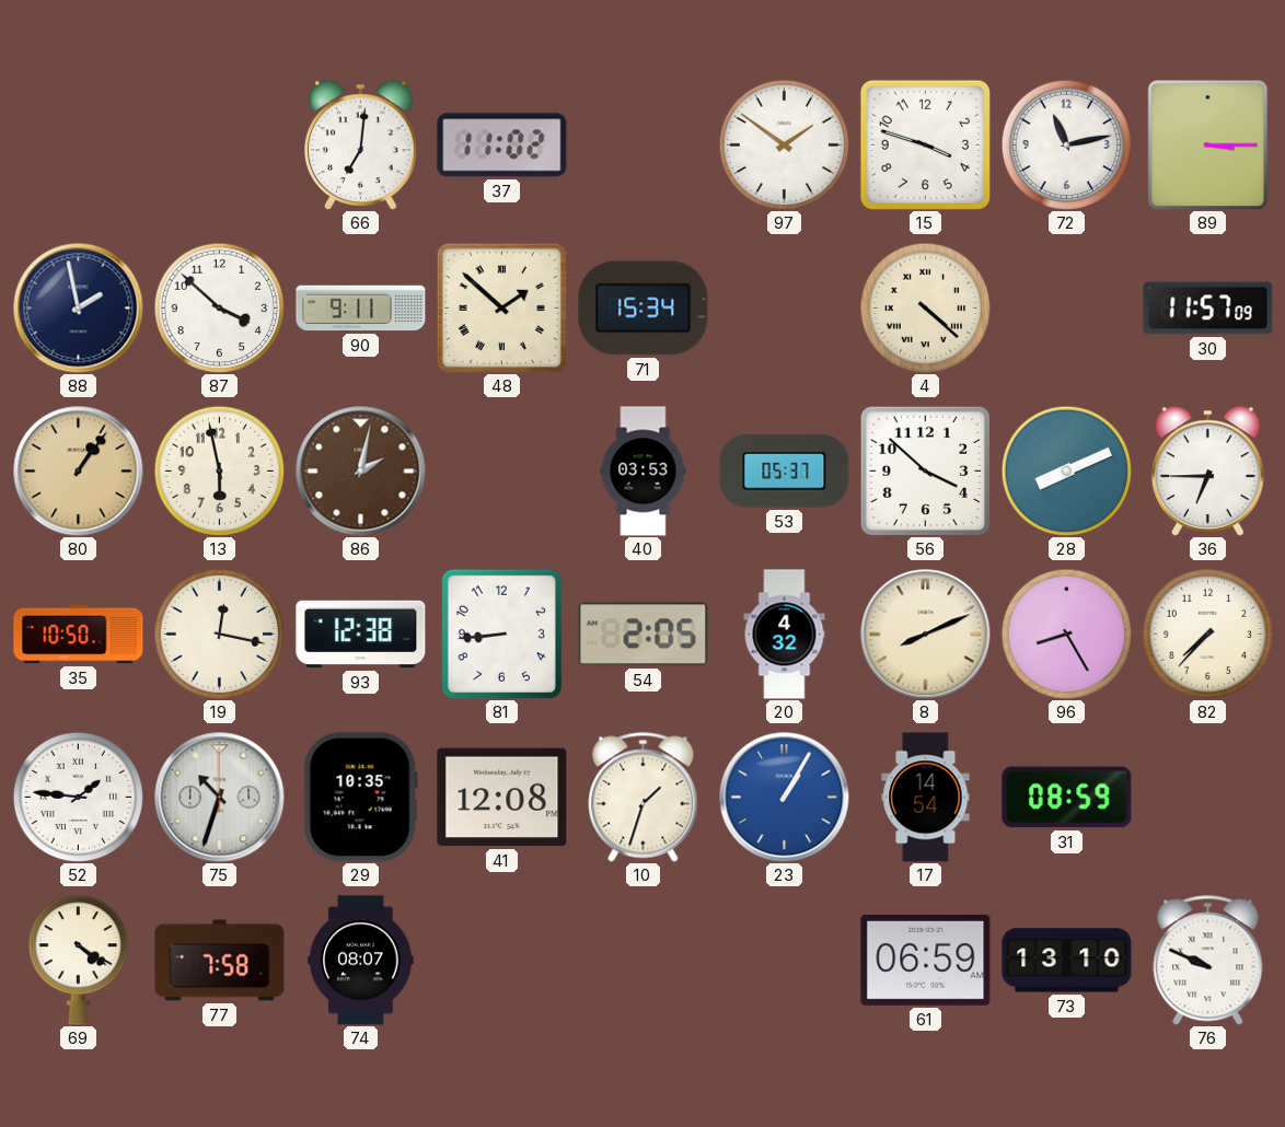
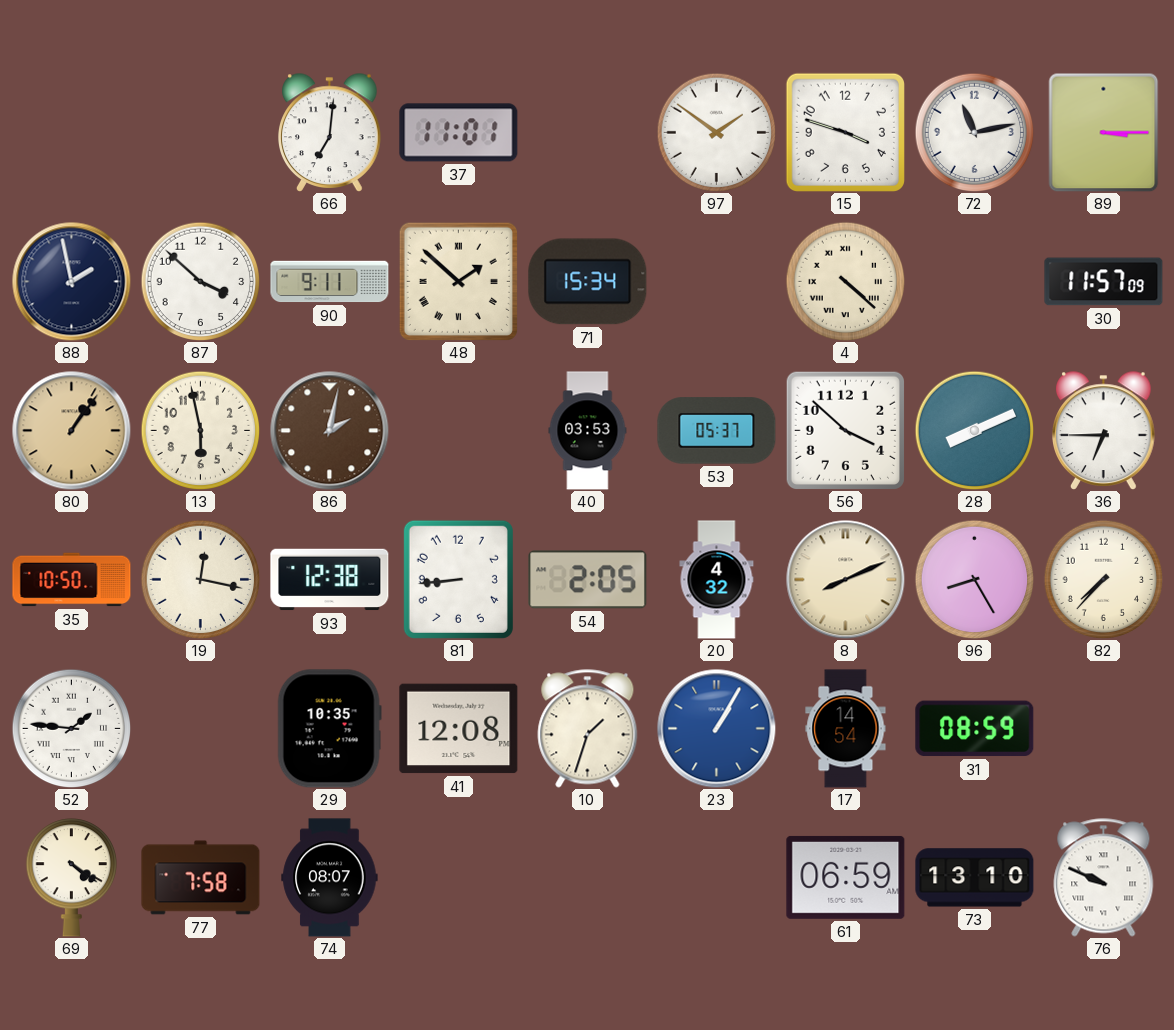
37: 11:02 -> 11:01 (459, 133)
75: 10:33 -> none (220, 798)
